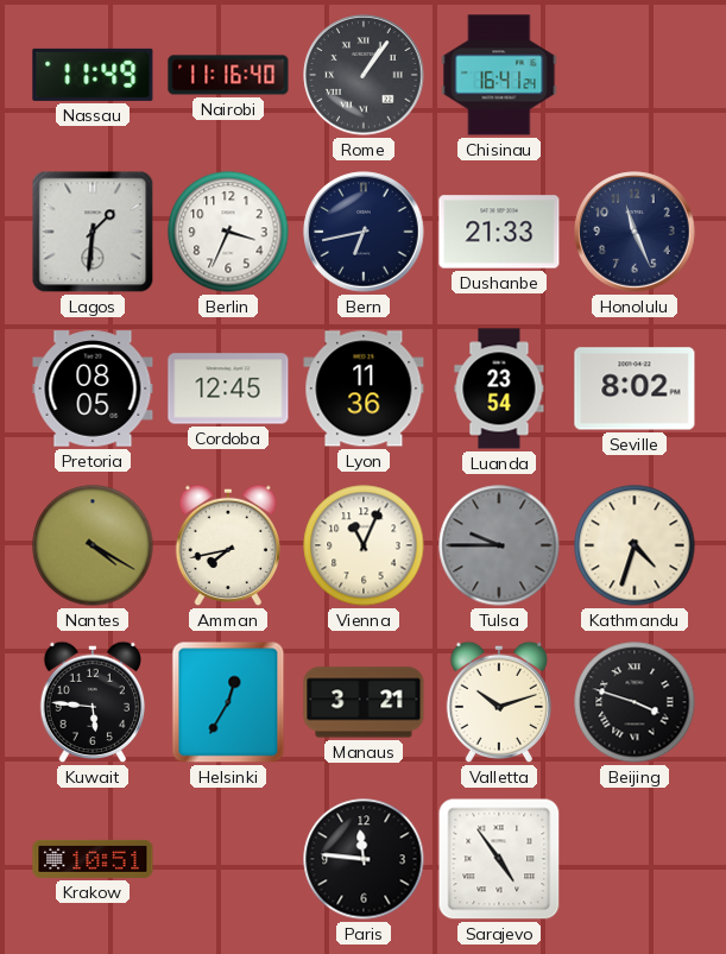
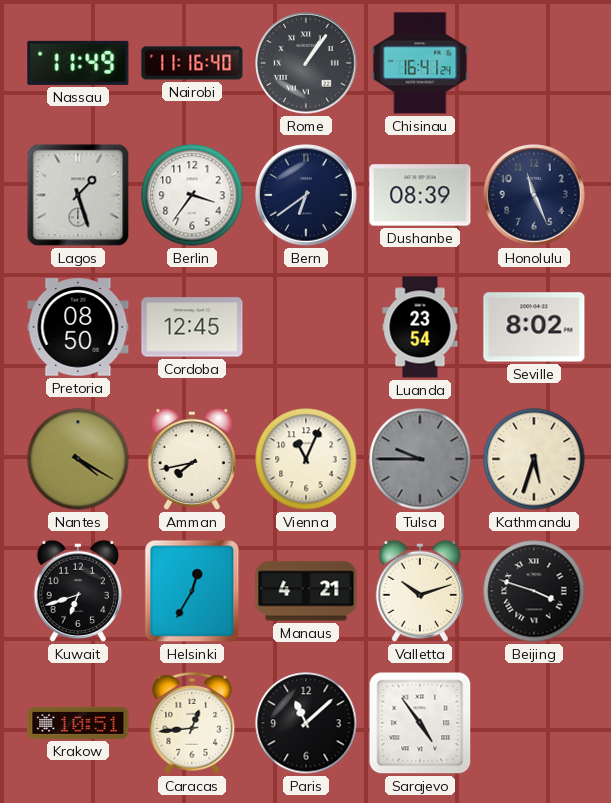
Lagos: 1:31 -> 1:27 (78, 195)
Berlin: 3:34 -> 3:36 (192, 195)
Bern: 6:43 -> 6:39 (306, 195)
Dushanbe: 21:33 -> 08:39 (420, 195)
Pretoria: 08:05 -> 08:50 (78, 327)
Lyon: 11:36 -> none (364, 388)
Kathmandu: 4:33 -> 5:33 (534, 459)
Kuwait: 5:46 -> 6:42 (77, 591)
Manaus: 3:21 -> 4:21 (306, 591)
Caracas: none -> 12:44 (192, 723)
Paris: 11:46 -> 11:08 (306, 723)
